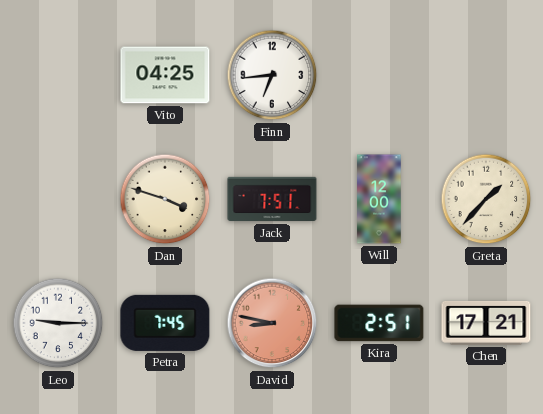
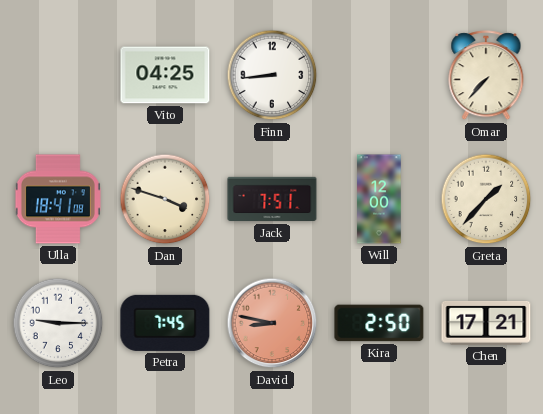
Finn: 6:44 -> 8:44 (272, 75)
Omar: none -> 7:37 (486, 76)
Ulla: none -> 18:41 (58, 199)
Kira: 2:51 -> 2:50 (379, 323)
